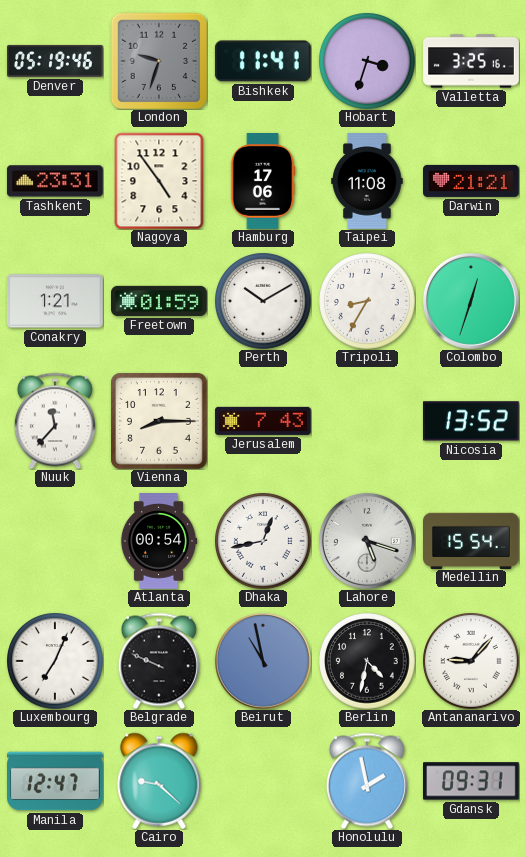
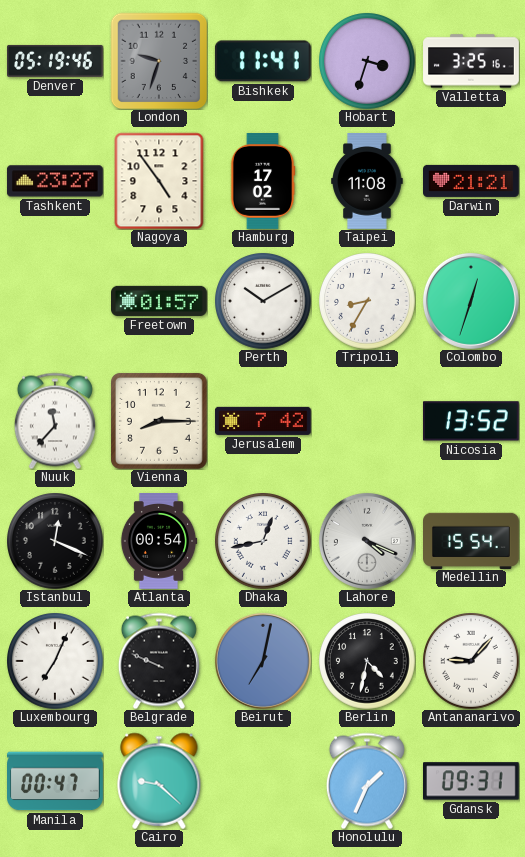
Tashkent: 23:31 -> 23:27 (55, 181)
Hamburg: 17:06 -> 17:02 (263, 182)
Conakry: 1:21 -> none (55, 301)
Freetown: 01:59 -> 01:57 (160, 301)
Jerusalem: 7:43 -> 7:42 (264, 421)
Istanbul: none -> 12:19 (55, 541)
Lahore: 5:18 -> 4:19 (367, 541)
Beirut: 10:58 -> 7:02 (263, 661)
Manila: 12:47 -> 00:47 (56, 781)
Honolulu: 1:58 -> 1:34 (367, 781)
